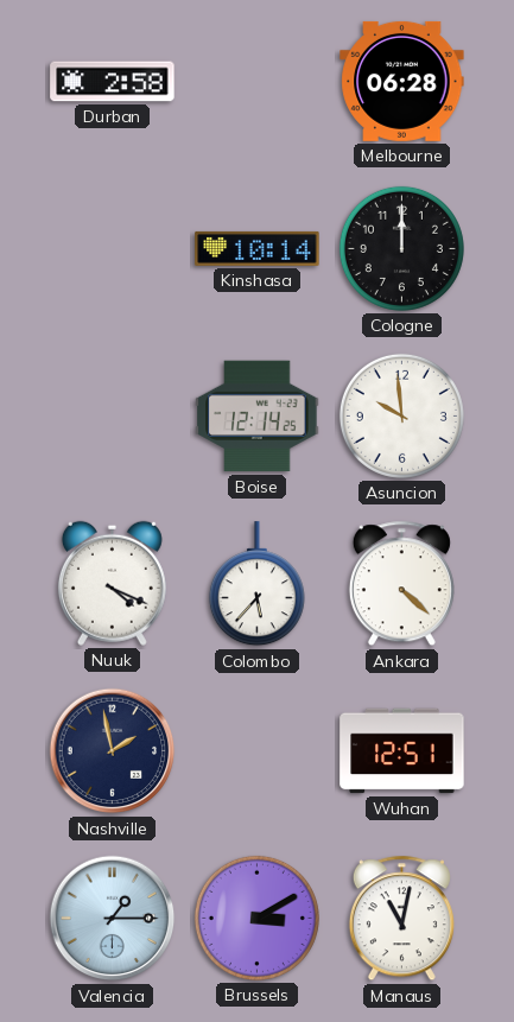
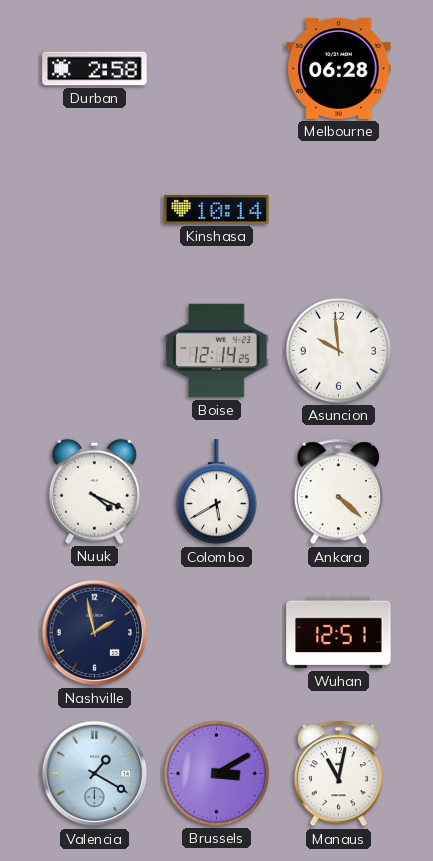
Cologne: 12:00 -> none (401, 248)
Colombo: 5:37 -> 5:40 (216, 492)
Valencia: 1:15 -> 1:20 (95, 774)
